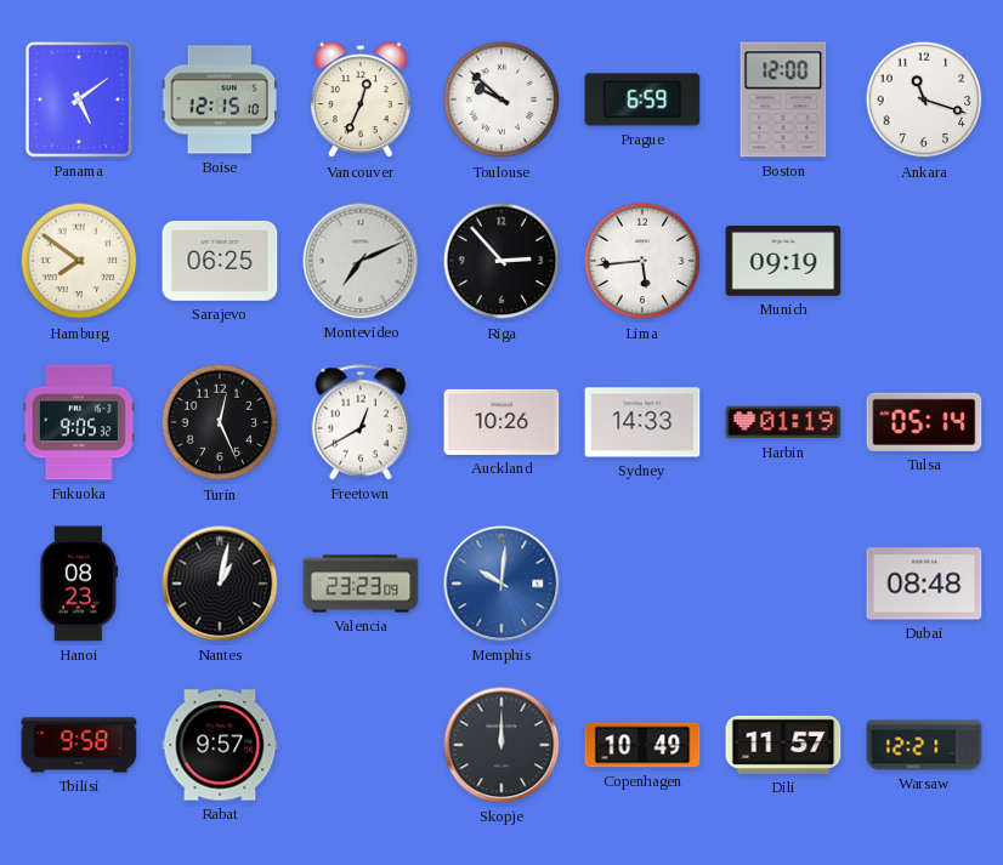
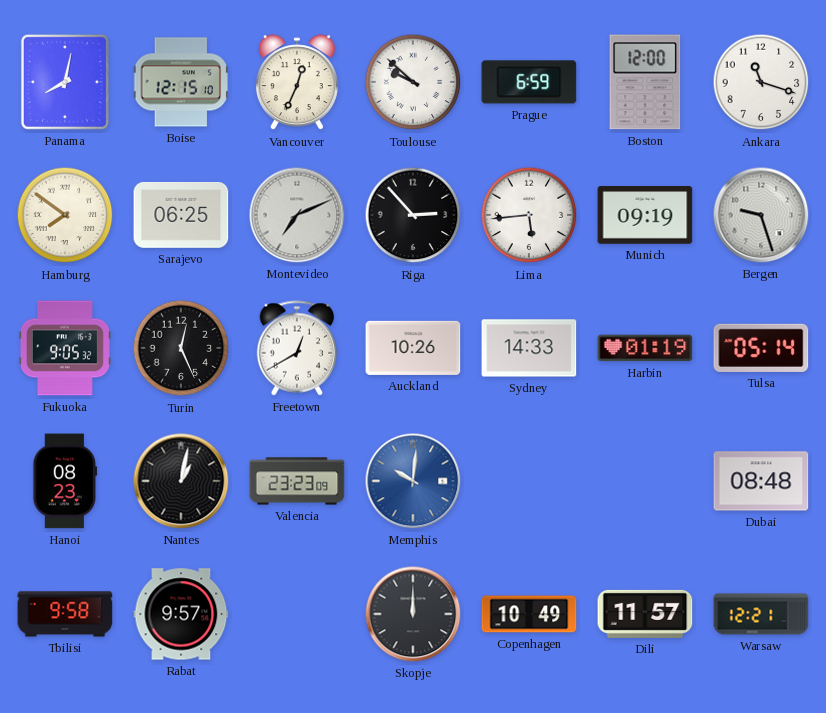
Panama: 5:09 -> 8:02 (65, 82)
Bergen: none -> 9:27 (761, 215)
